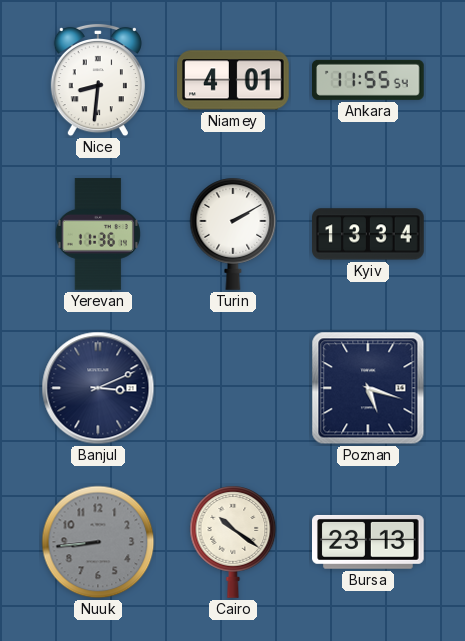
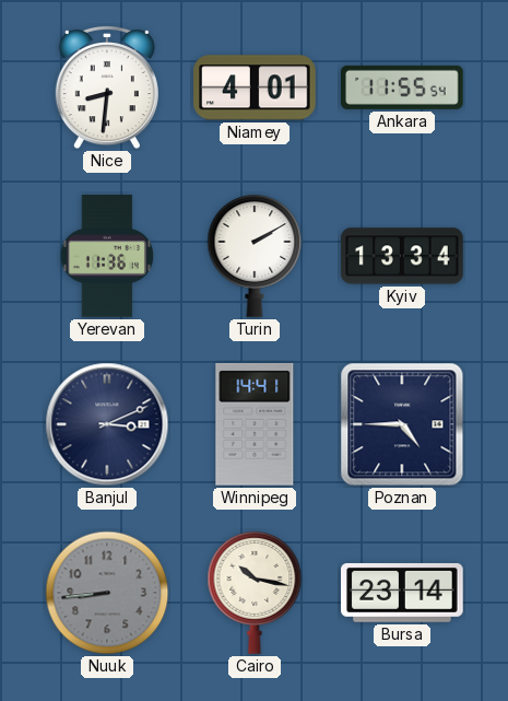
Winnipeg: none -> 14:41 (255, 424)
Poznan: 5:18 -> 4:45 (402, 424)
Cairo: 10:21 -> 10:17 (255, 593)
Bursa: 23:13 -> 23:14 (403, 593)
